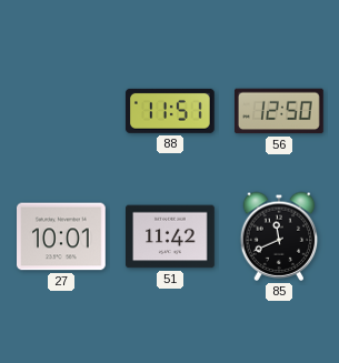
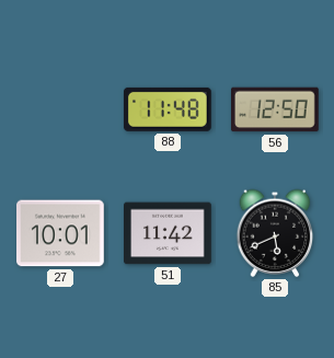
88: 11:51 -> 11:48 (168, 109)
85: 11:41 -> 5:41 (275, 233)
